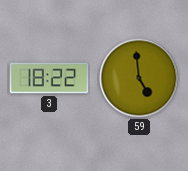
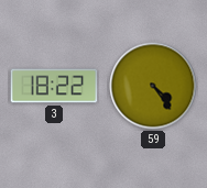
59: 4:59 -> 4:24 (153, 86)
